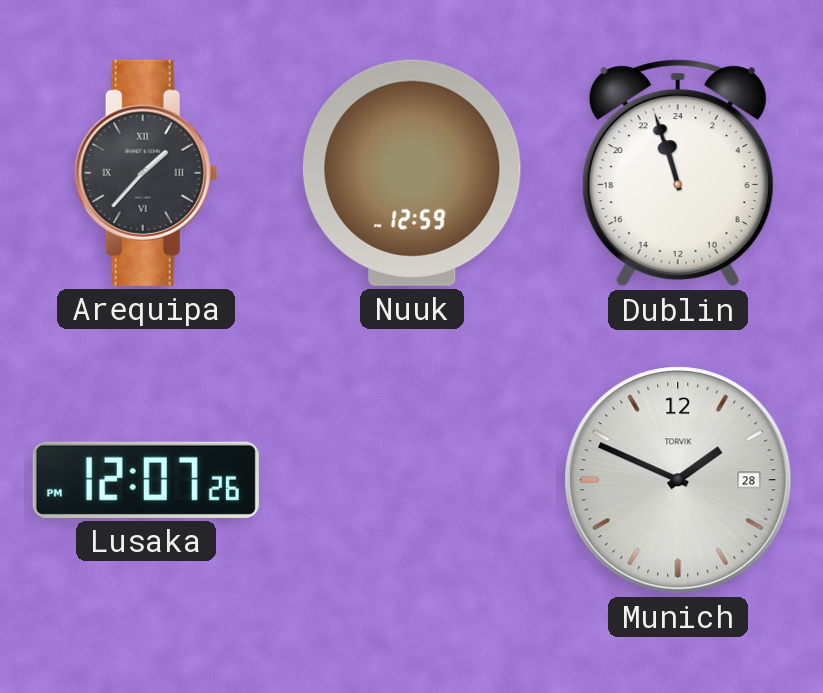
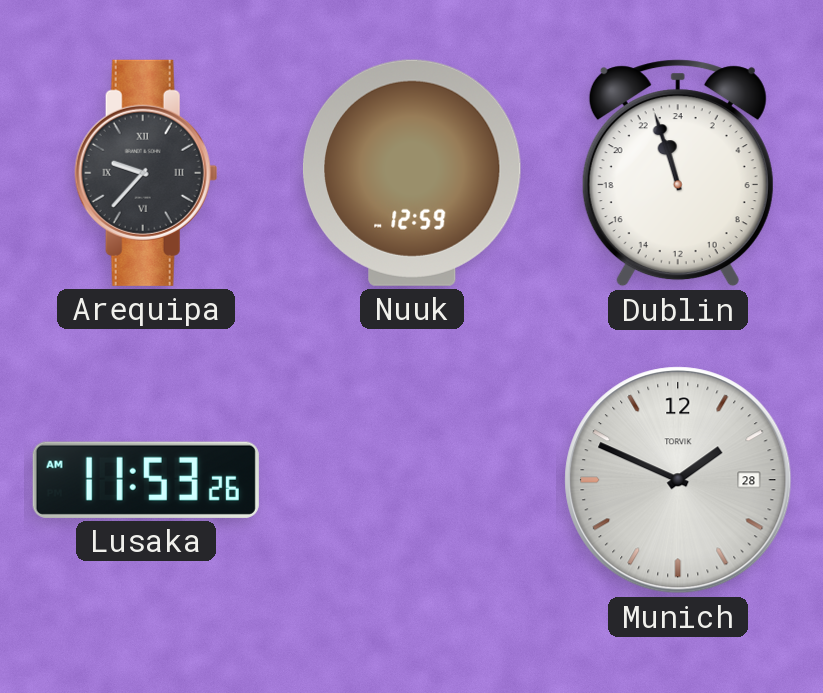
Arequipa: 1:37 -> 9:37 (146, 173)
Lusaka: 12:07 -> 11:53 (146, 480)
